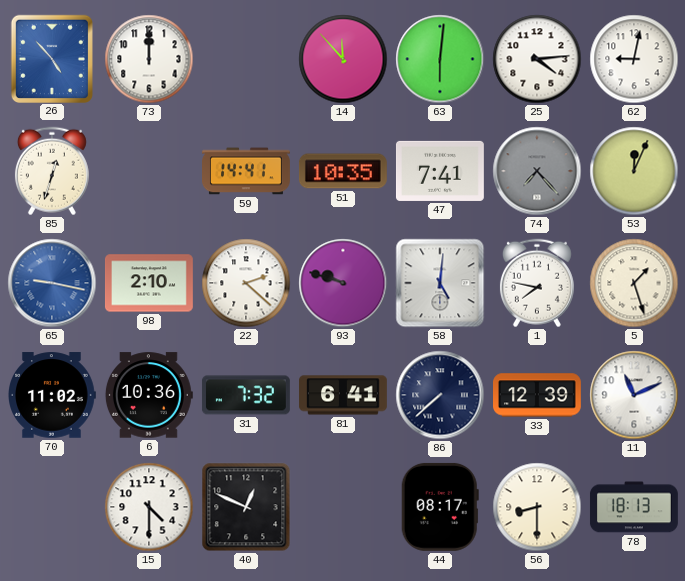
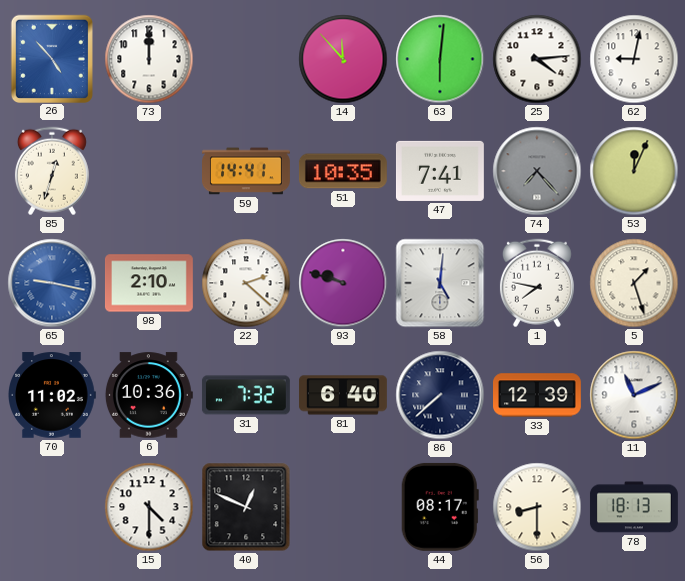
81: 6:41 -> 6:40 (344, 395)
